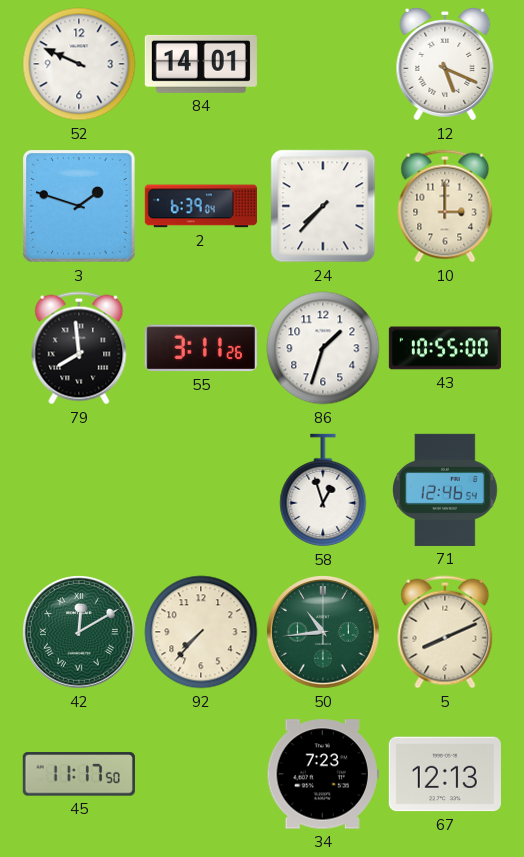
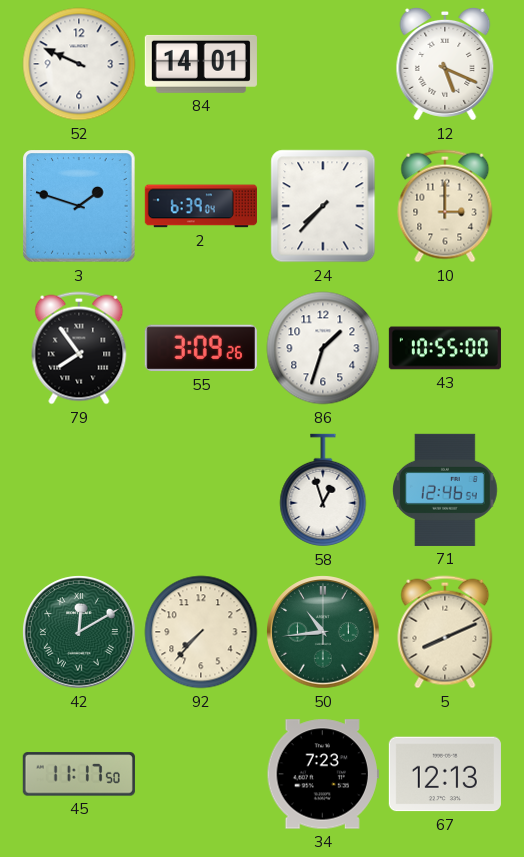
79: 7:59 -> 7:54 (79, 348)
55: 3:11 -> 3:09 (201, 348)
